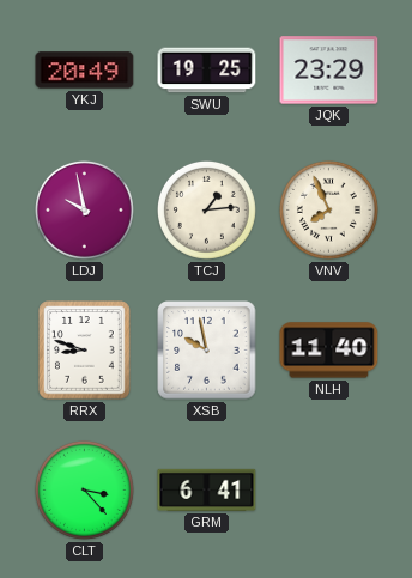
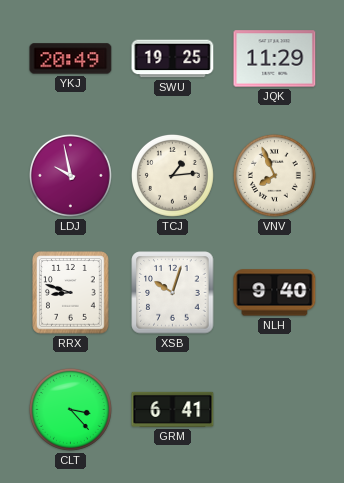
JQK: 23:29 -> 11:29 (275, 59)
XSB: 9:58 -> 10:03 (173, 293)
NLH: 11:40 -> 9:40 (275, 293)
